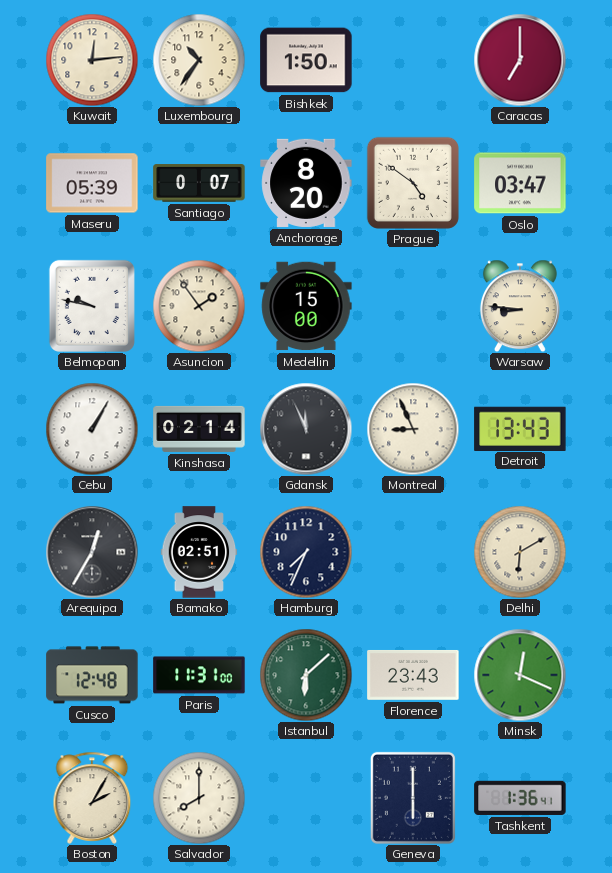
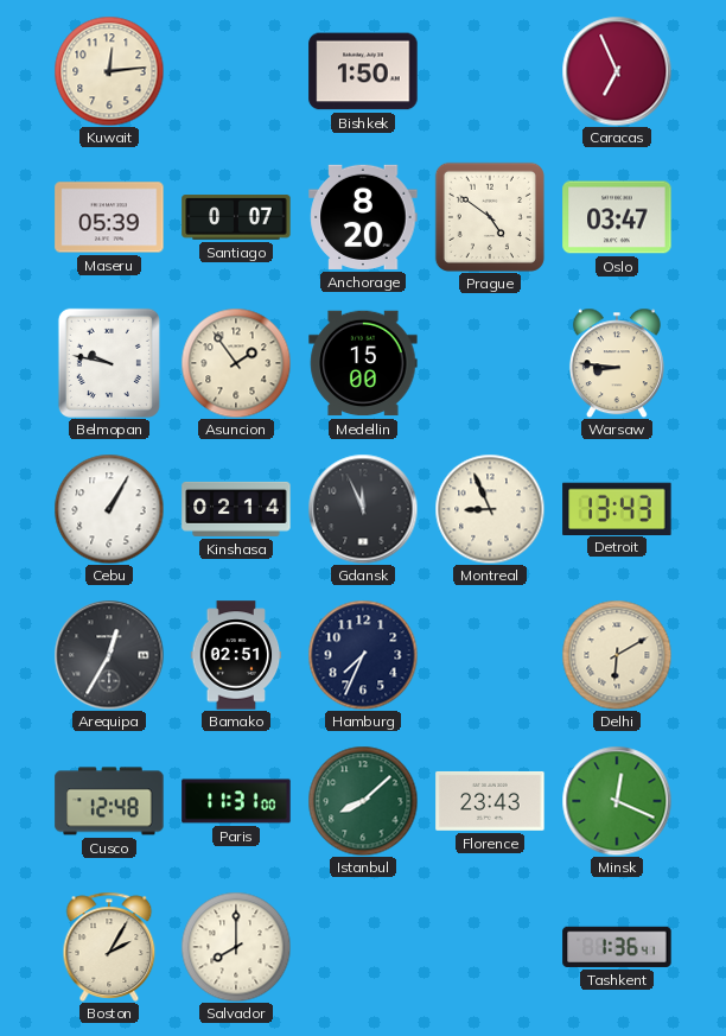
Luxembourg: 10:36 -> none (199, 60)
Caracas: 7:00 -> 6:56 (617, 71)
Istanbul: 6:08 -> 8:08 (363, 801)
Geneva: 6:00 -> none (413, 798)
